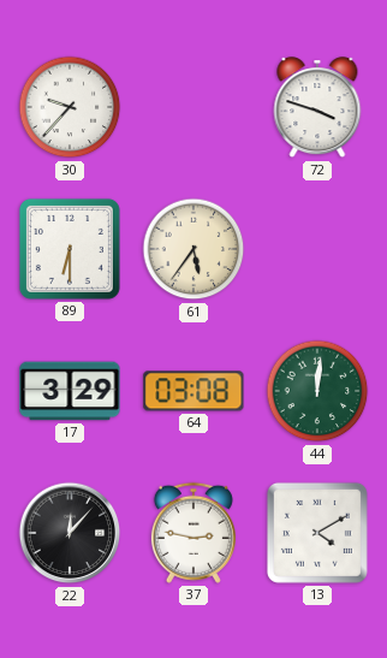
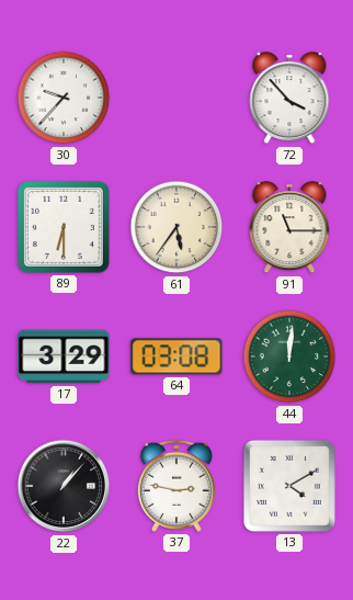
72: 3:48 -> 3:53 (289, 99)
91: none -> 11:15 (289, 228)
22: 12:07 -> 1:07 (64, 486)
